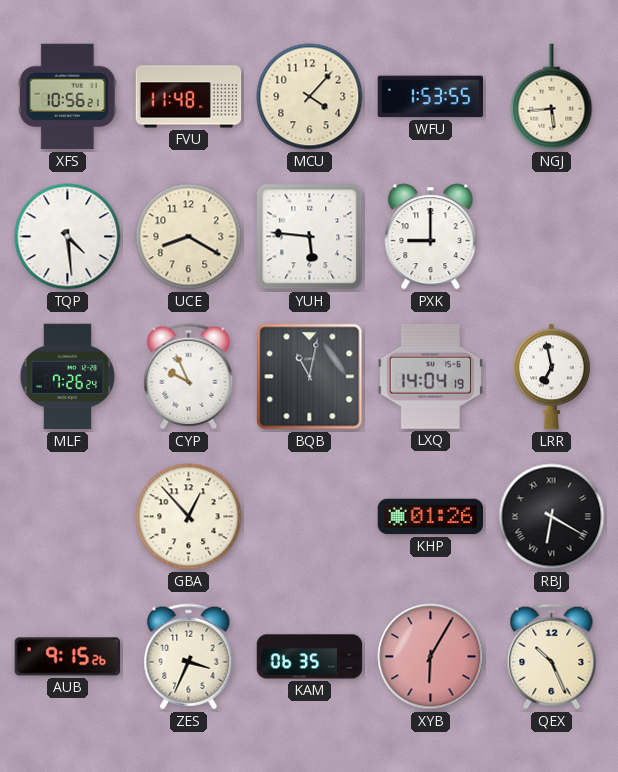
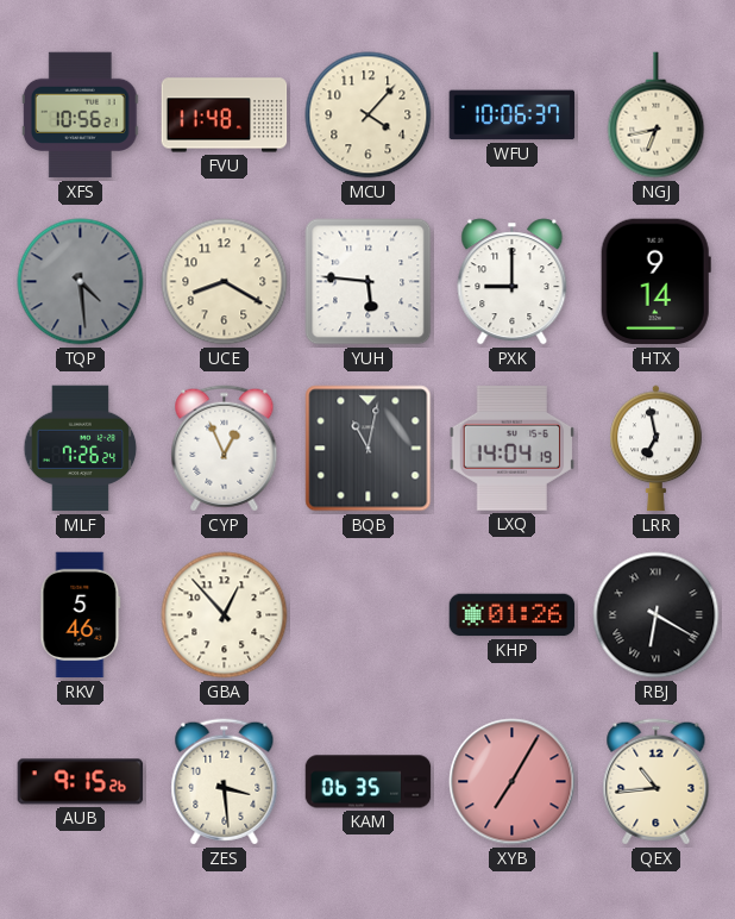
WFU: 1:53 -> 10:06 (513, 115)
NGJ: 5:44 -> 6:43 (657, 115)
TQP dial: white -> grey (81, 282)
HTX: none -> 9:14 (655, 282)
CYP: 9:56 -> 12:56 (225, 449)
RKV: none -> 5:46 (81, 615)
ZES: 3:34 -> 3:29 (225, 782)
XYB: 6:05 -> 7:05 (513, 782)
QEX: 10:26 -> 10:44 (657, 782)
